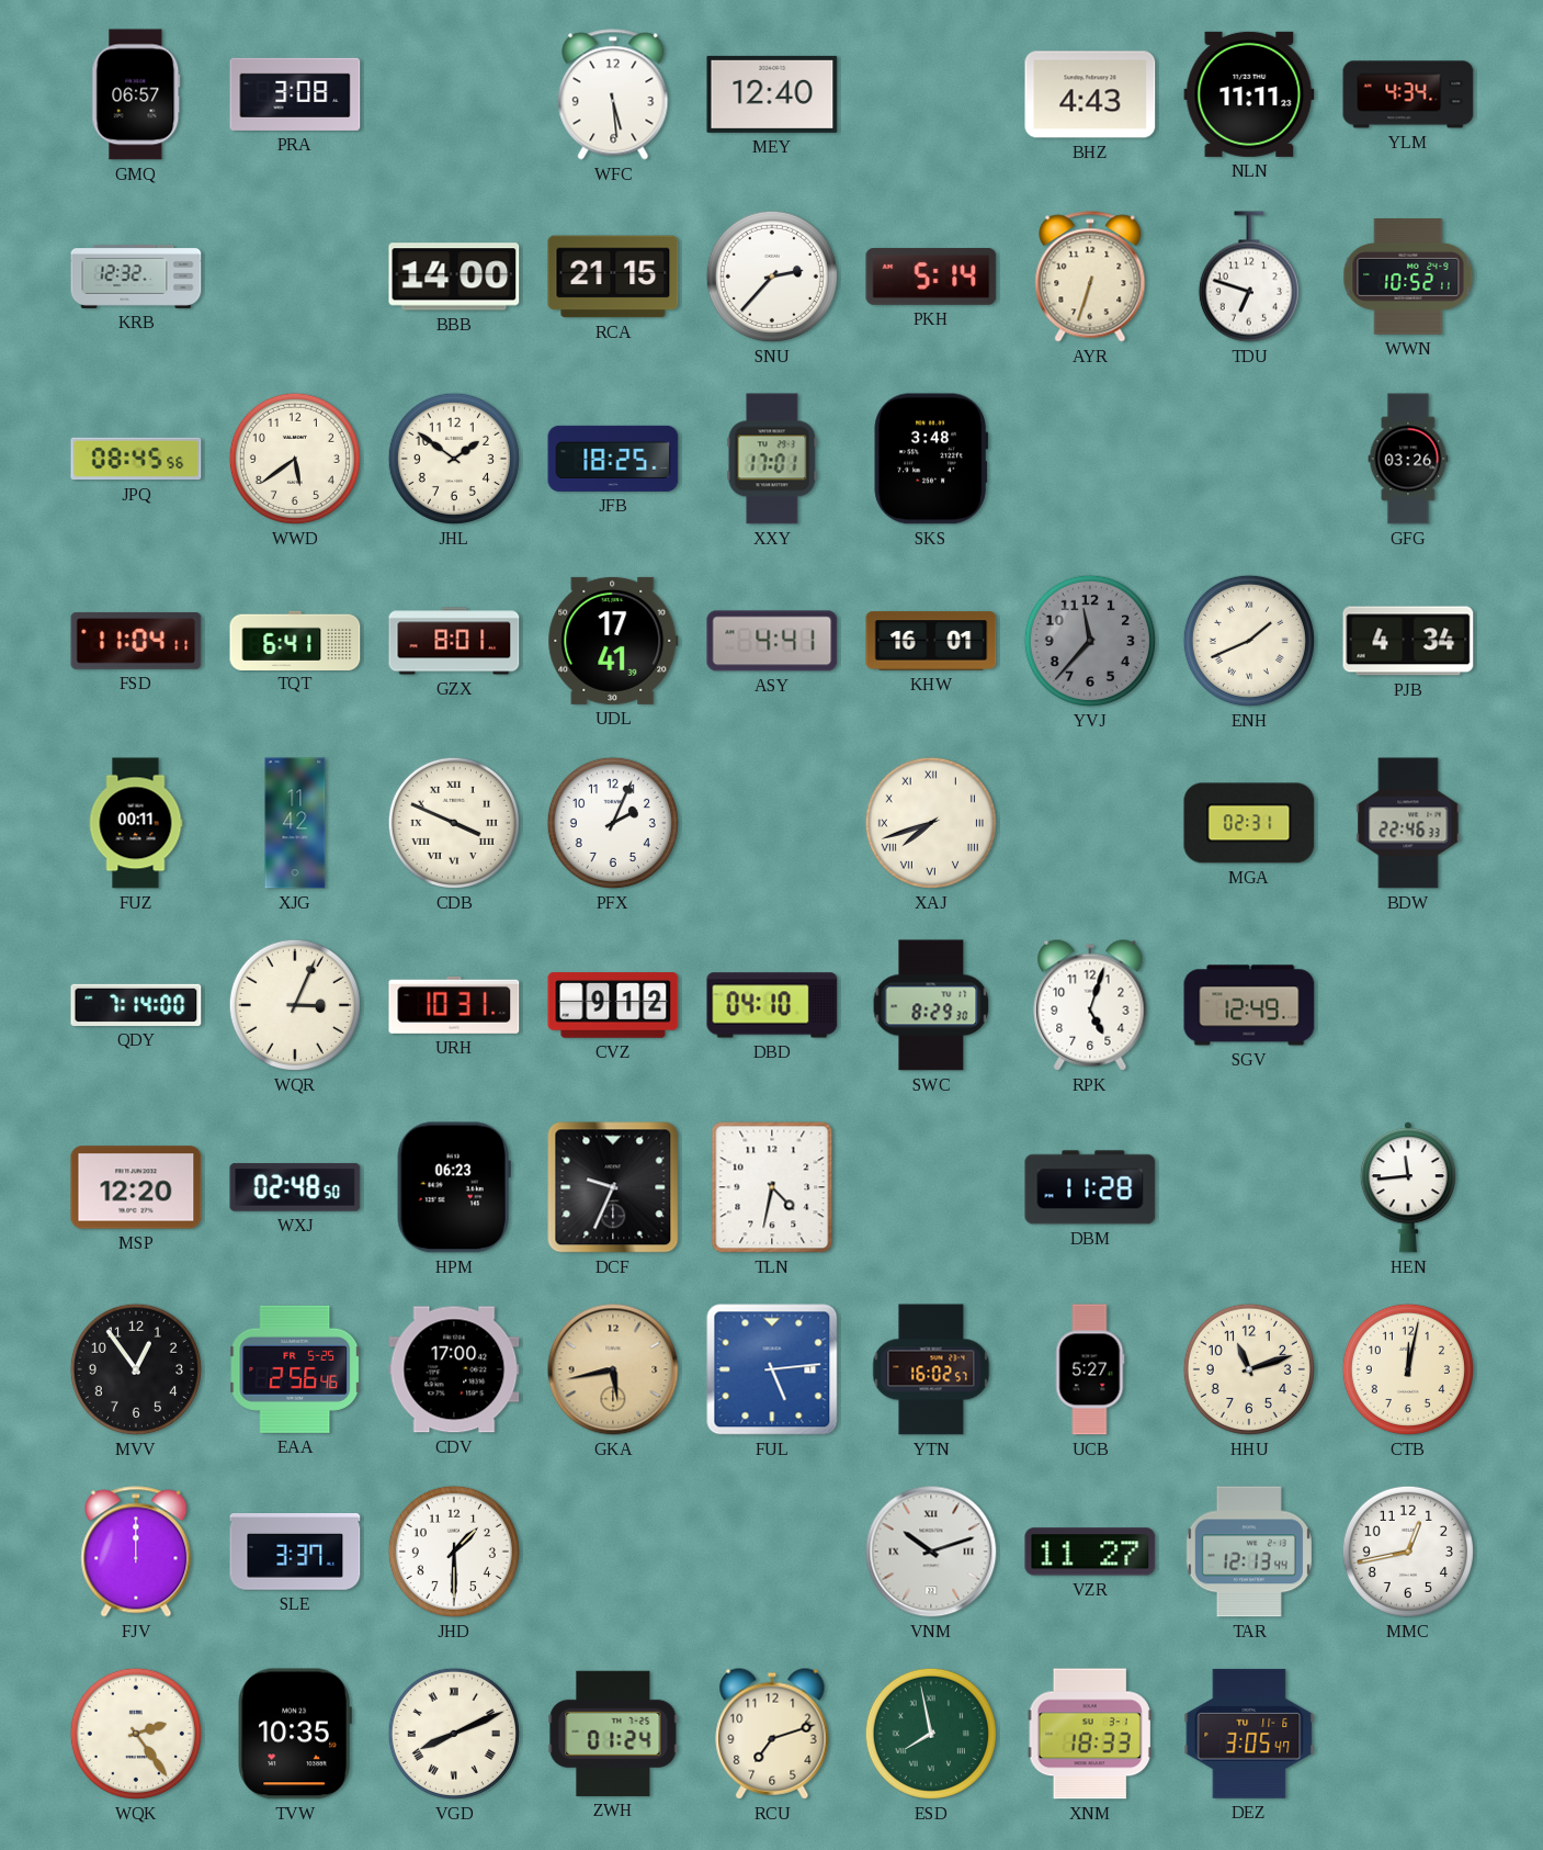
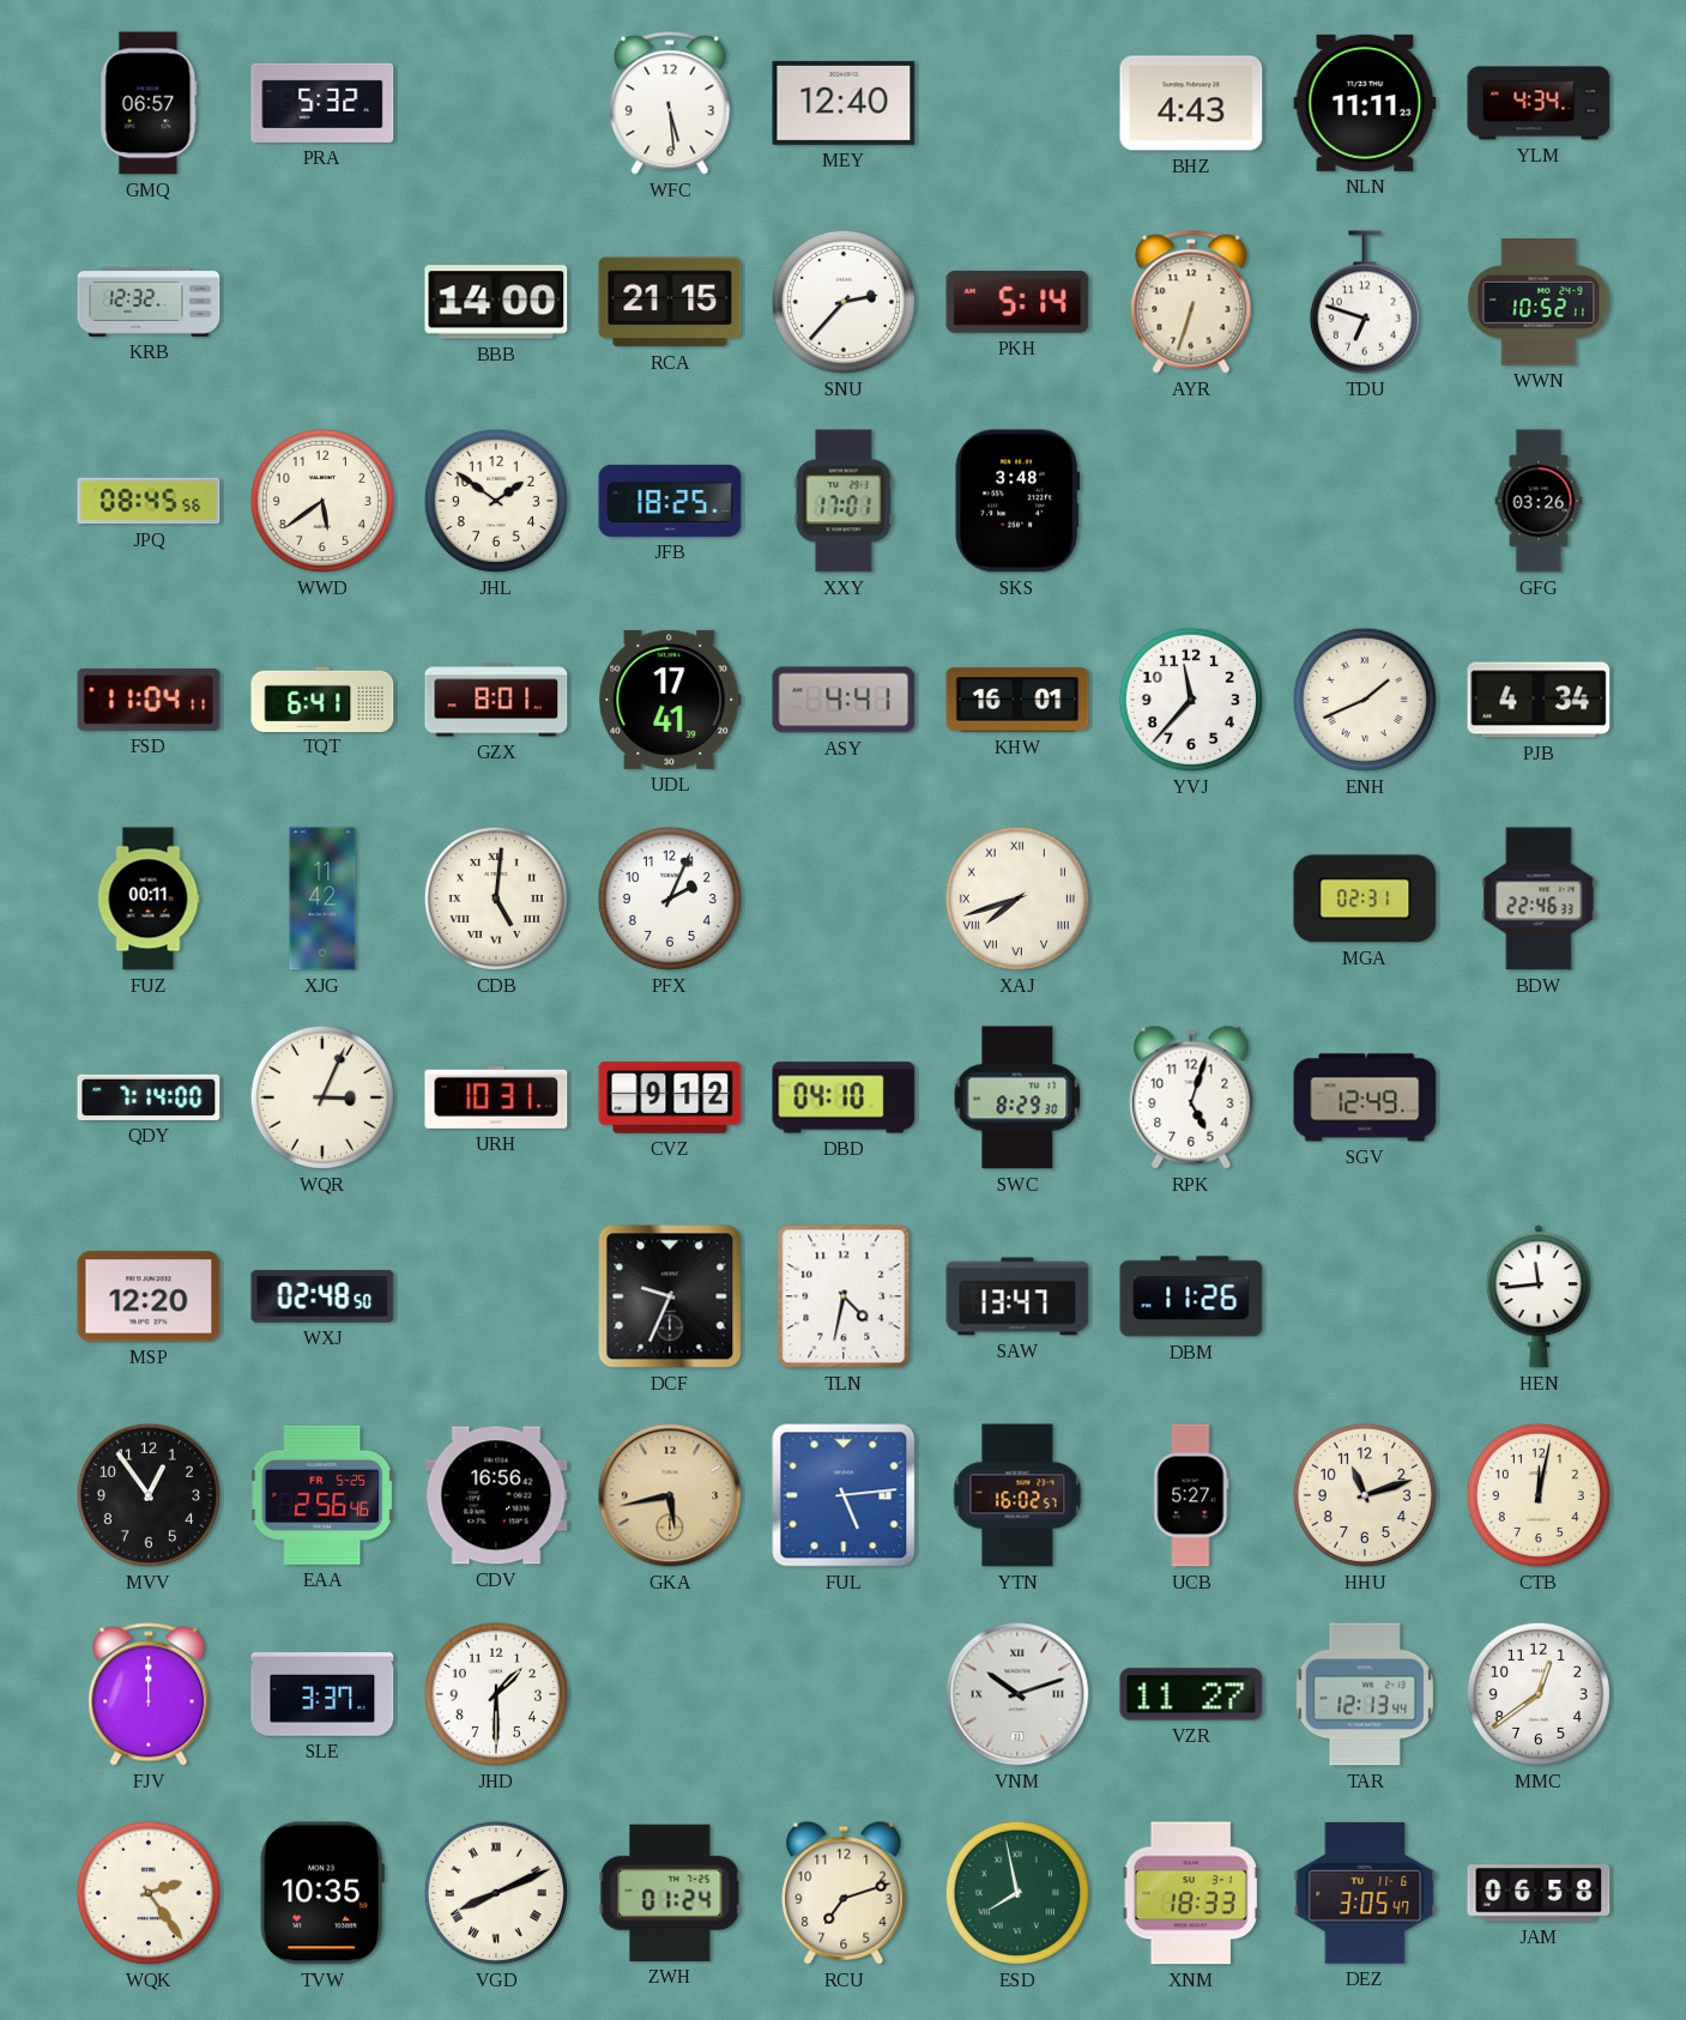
PRA: 3:08 -> 5:32 (322, 103)
YVJ dial: grey -> white (1191, 700)
CDB: 3:49 -> 5:01 (496, 899)
HPM: 06:23 -> none (454, 1187)
SAW: none -> 13:47 (1017, 1296)
DBM: 11:28 -> 11:26 (1191, 1296)
CDV: 17:00 -> 16:56 (496, 1495)
MMC: 12:43 -> 12:39 (1539, 1694)
JAM: none -> 06:58 (1539, 1893)
